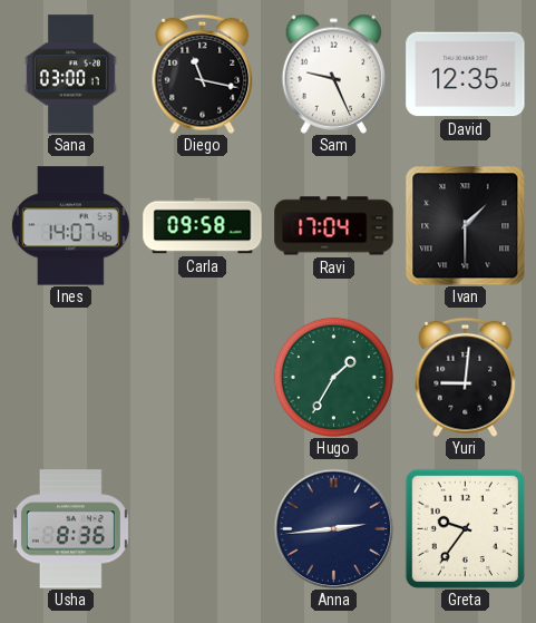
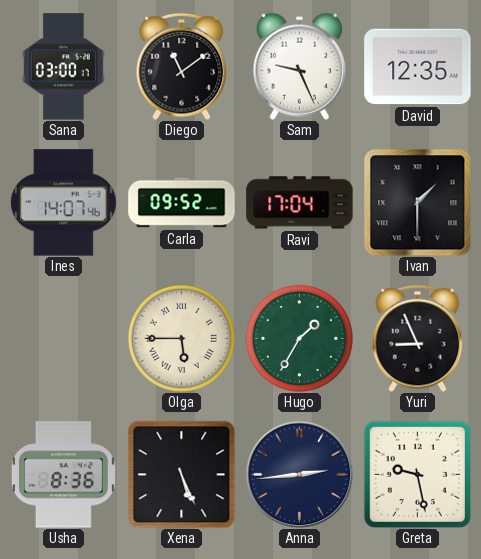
Diego: 11:17 -> 11:09 (182, 66)
Carla: 09:58 -> 09:52 (182, 203)
Olga: none -> 5:45 (181, 338)
Yuri: 9:01 -> 8:56 (418, 338)
Xena: none -> 5:26 (181, 474)
Greta: 9:36 -> 9:28 (417, 474)
